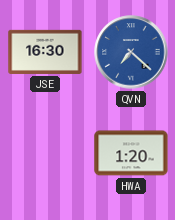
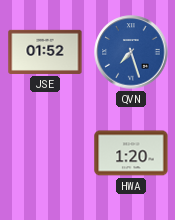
JSE: 16:30 -> 01:52 (45, 52)
QVN: 7:22 -> 7:27 (131, 52)
